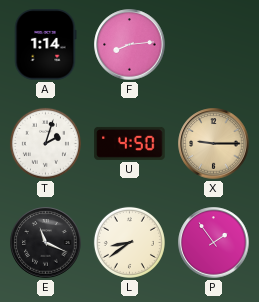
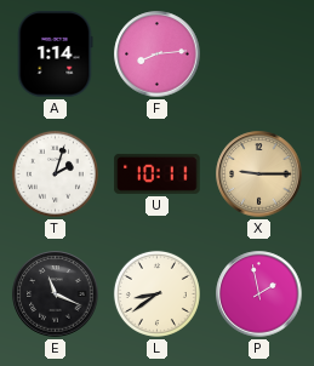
U: 4:50 -> 10:11 (158, 173)
P: 1:54 -> 1:58 (259, 294)
